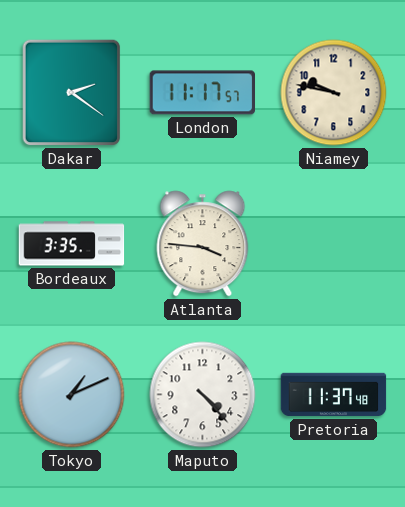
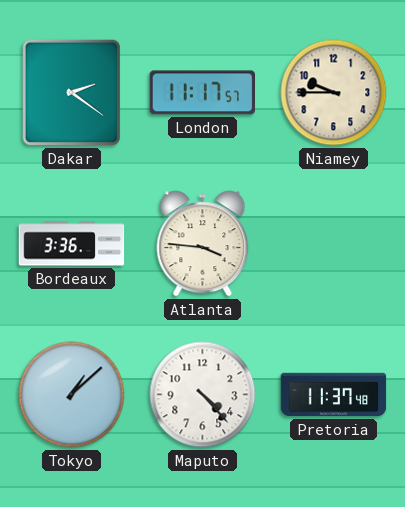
Niamey: 9:47 -> 9:45 (334, 93)
Bordeaux: 3:35 -> 3:36 (72, 244)
Tokyo: 1:11 -> 1:08 (72, 395)
